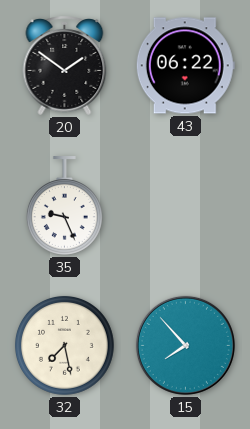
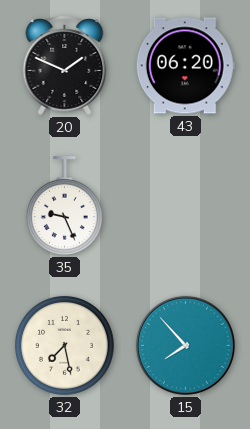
20: 1:51 -> 1:49 (65, 65)
43: 06:22 -> 06:20 (185, 66)
